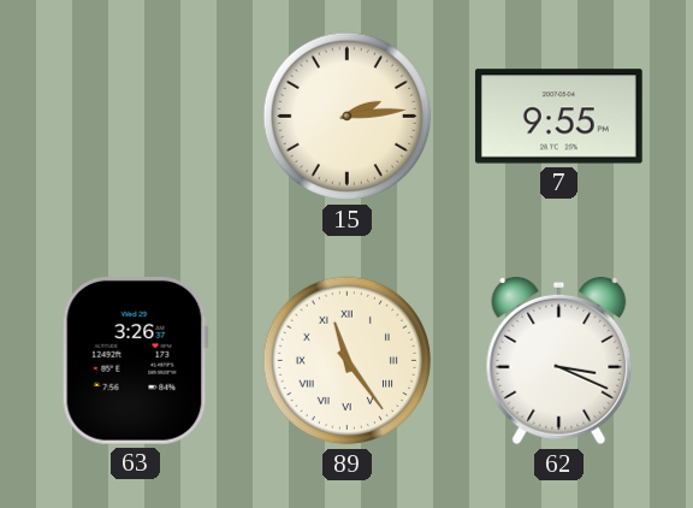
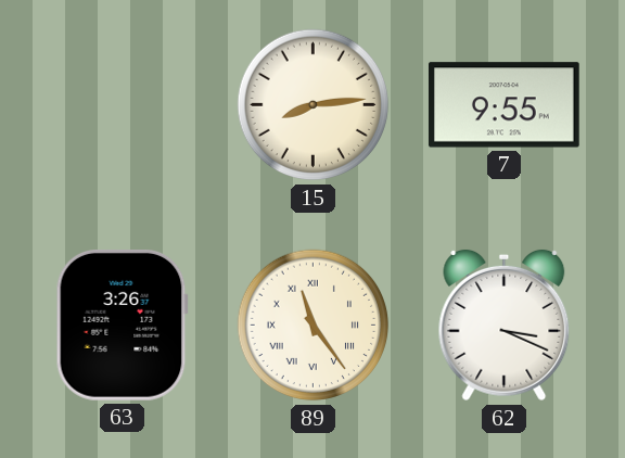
15: 2:14 -> 8:14 (314, 105)
